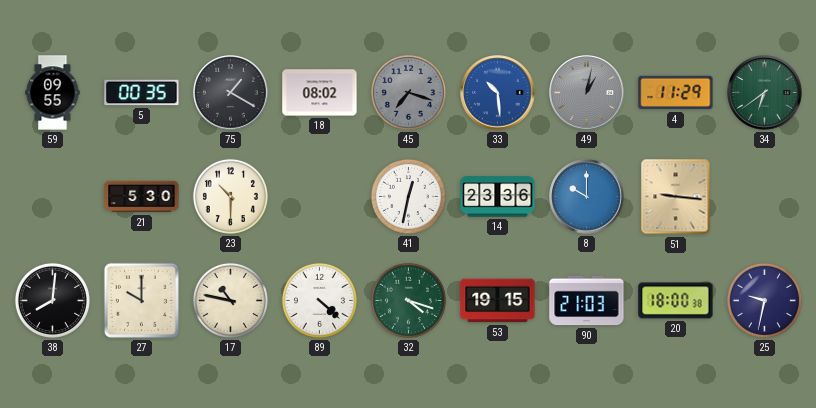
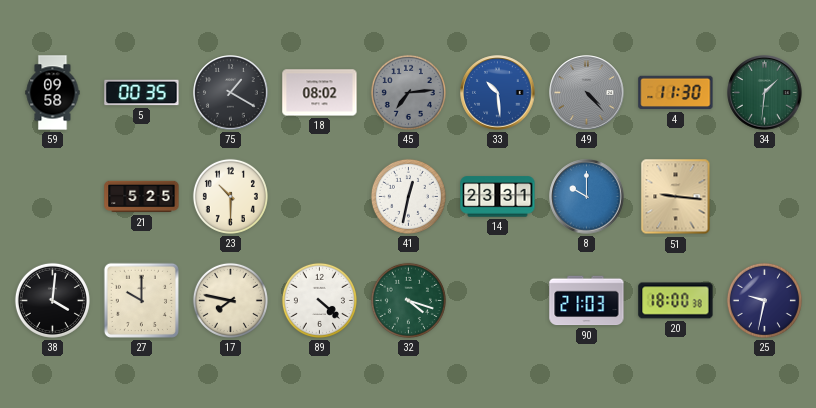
59: 09:55 -> 09:58 (53, 93)
45: 7:18 -> 7:14 (408, 92)
49: 1:02 -> 4:23 (587, 93)
4: 11:29 -> 11:30 (676, 93)
34: 6:39 -> 1:31 (765, 93)
21: 5:30 -> 5:25 (142, 197)
14: 23:36 -> 23:31 (498, 197)
38: 8:01 -> 4:01 (52, 300)
17: 10:47 -> 7:47 (230, 300)
53: 19:15 -> none (498, 301)
